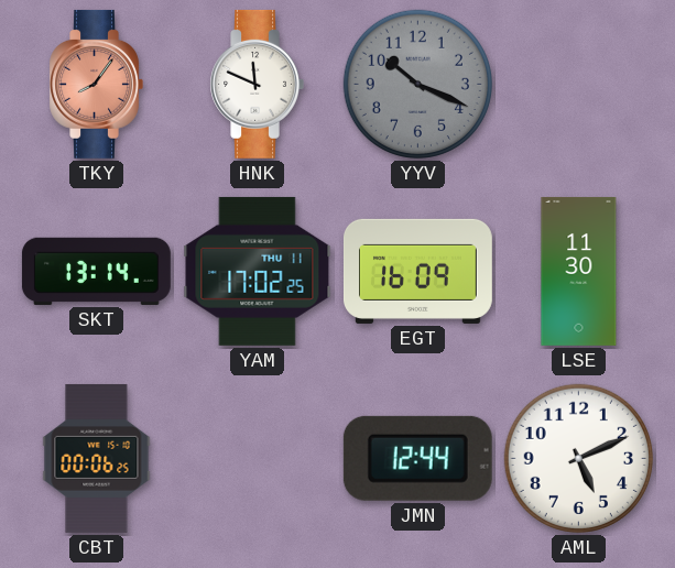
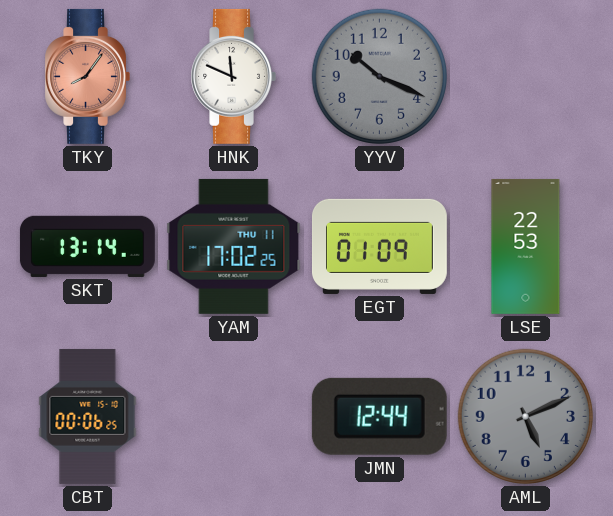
EGT: 16:09 -> 01:09 (379, 246)
LSE: 11:30 -> 22:53 (526, 246)
AML dial: white -> grey (525, 416)
